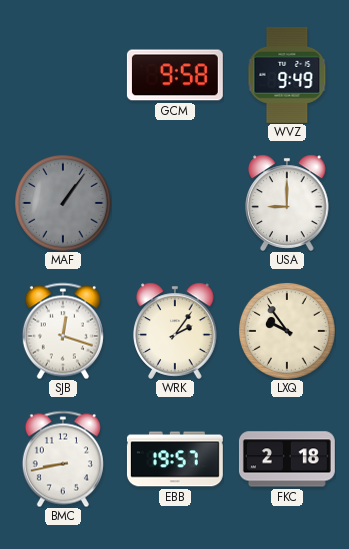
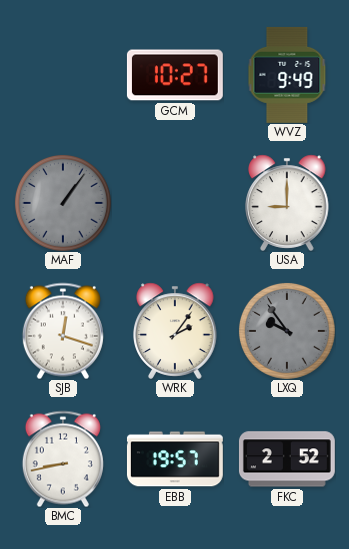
GCM: 9:58 -> 10:27 (175, 75)
LXQ dial: cream -> grey (287, 331)
FKC: 2:18 -> 2:52 (287, 459)
